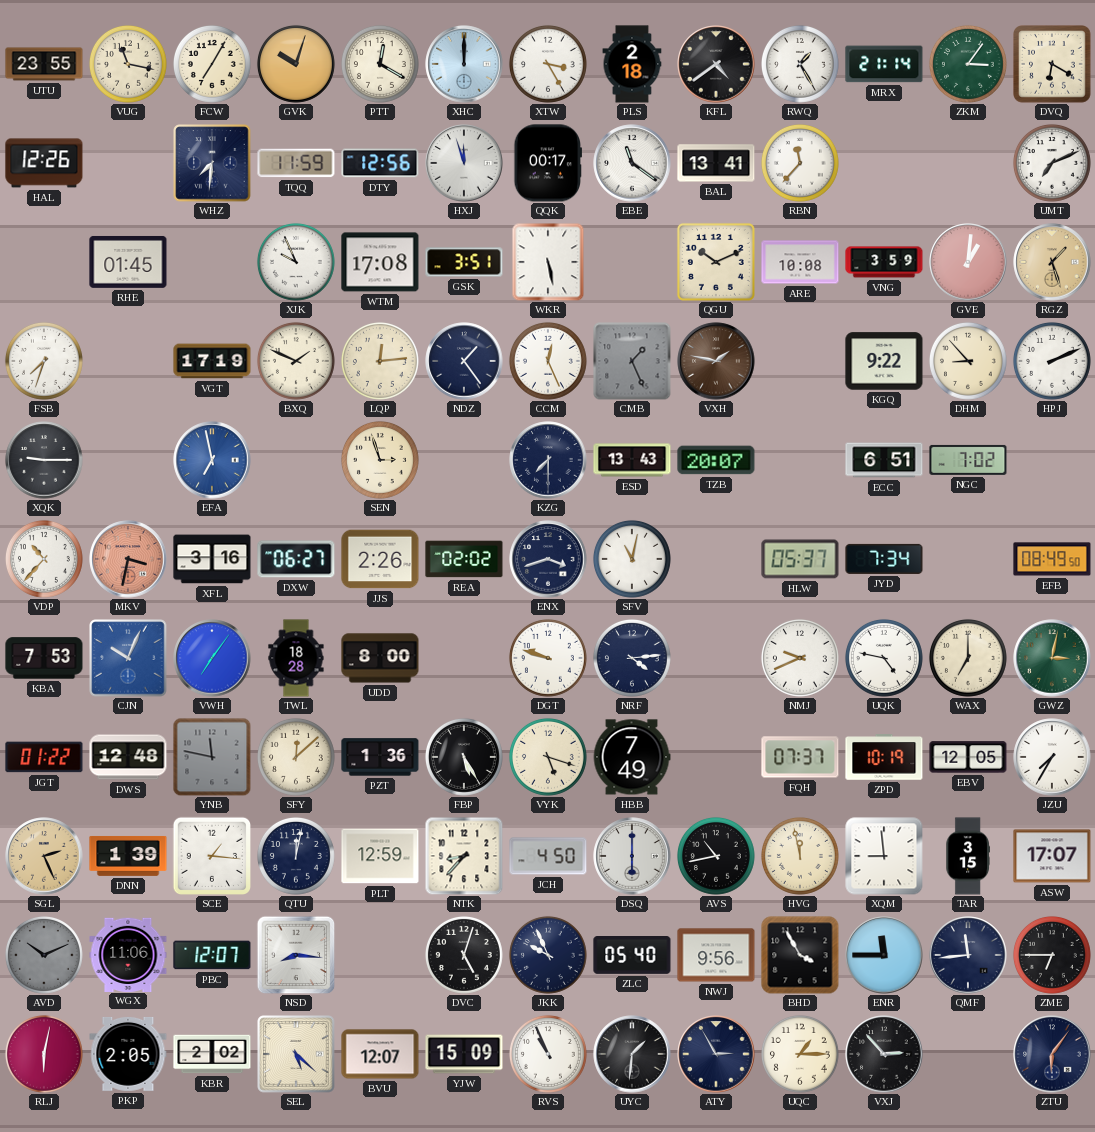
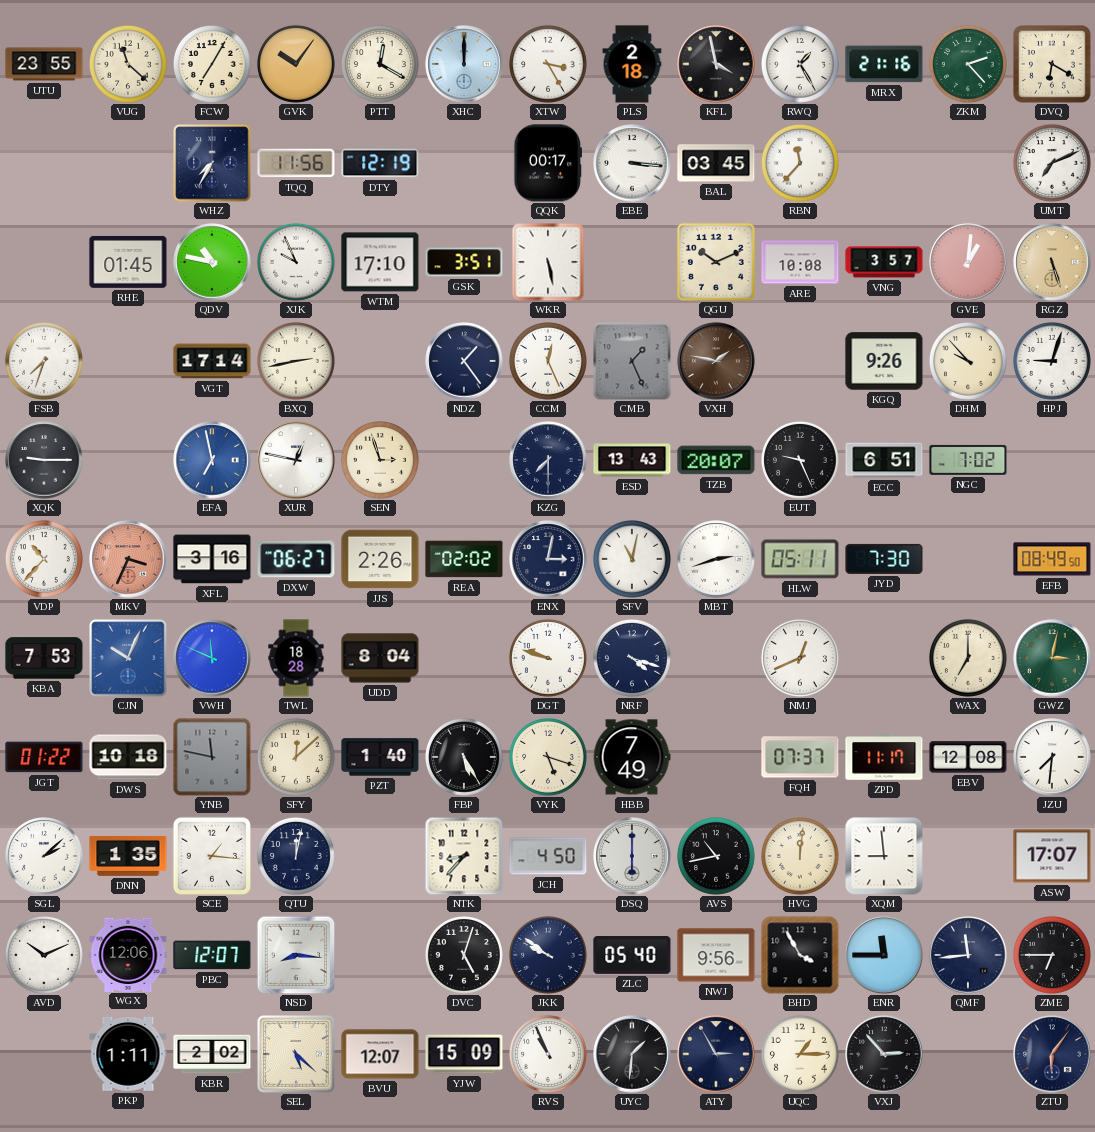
VUG: 11:17 -> 11:22 (128, 64)
GVK: 10:03 -> 10:06 (296, 64)
KFL: 4:39 -> 3:58 (716, 64)
MRX: 21:14 -> 21:16 (884, 64)
ZKM: 3:06 -> 2:23 (968, 64)
HAL: 12:26 -> none (44, 163)
WHZ: 7:31 -> 7:35 (212, 163)
TQQ: 11:59 -> 11:56 (296, 163)
DTY: 12:56 -> 12:19 (380, 163)
HXJ: 11:57 -> none (464, 163)
EBE: 11:21 -> 3:16 (632, 163)
BAL: 13:41 -> 03:45 (716, 163)
QDV: none -> 10:47 (212, 262)
WTM: 17:08 -> 17:10 (380, 262)
VNG: 3:59 -> 3:57 (884, 262)
RGZ: 1:27 -> 5:27 (1052, 262)
VGT: 17:19 -> 17:14 (212, 361)
BXQ: 1:49 -> 2:43 (296, 361)
LQP: 12:14 -> none (380, 361)
KGQ: 9:22 -> 9:26 (884, 361)
DHM: 8:53 -> 9:53 (968, 361)
HPJ: 2:11 -> 9:03 (1052, 361)
XUR: none -> 12:47 (296, 460)
EUT: none -> 9:26 (800, 460)
MKV: 3:32 -> 3:34 (128, 559)
ENX: 3:42 -> 3:02 (548, 559)
MBT: none -> 2:42 (716, 559)
HLW: 05:37 -> 05:11 (800, 559)
JYD: 7:34 -> 7:30 (884, 559)
VWH: 7:06 -> 11:49 (212, 658)
UDD: 8:00 -> 8:04 (380, 658)
NRF: 4:14 -> 4:18 (632, 658)
NMJ: 9:41 -> 12:41 (800, 658)
UQK: 4:47 -> none (884, 658)
DWS: 12:48 -> 10:18 (128, 757)
PZT: 1:36 -> 1:40 (380, 757)
ZPD: 10:19 -> 11:17 (884, 757)
EBV: 12:05 -> 12:08 (968, 757)
JZU: 7:35 -> 7:31 (1052, 757)
SGL: 2:26 -> 2:08 (44, 856)
SGL dial: champagne -> white (44, 856)
DNN: 1:39 -> 1:35 (128, 856)
PLT: 12:59 -> none (380, 856)
HVG: 11:58 -> 12:01 (800, 856)
TAR: 3:15 -> none (968, 856)
AVD dial: grey -> white (44, 955)
WGX: 11:06 -> 12:06 (128, 954)
JKK: 9:56 -> 9:51 (548, 955)
RLJ: 6:02 -> none (44, 1054)
PKP: 2:05 -> 1:11 (128, 1054)
